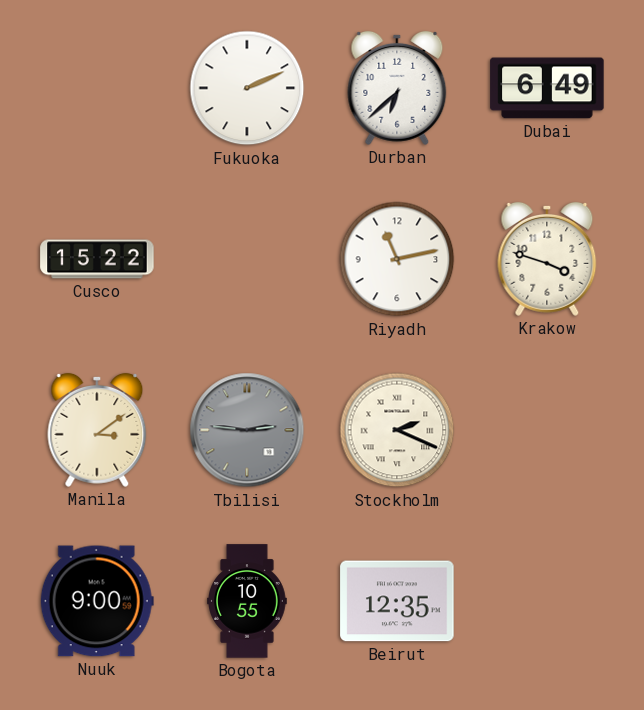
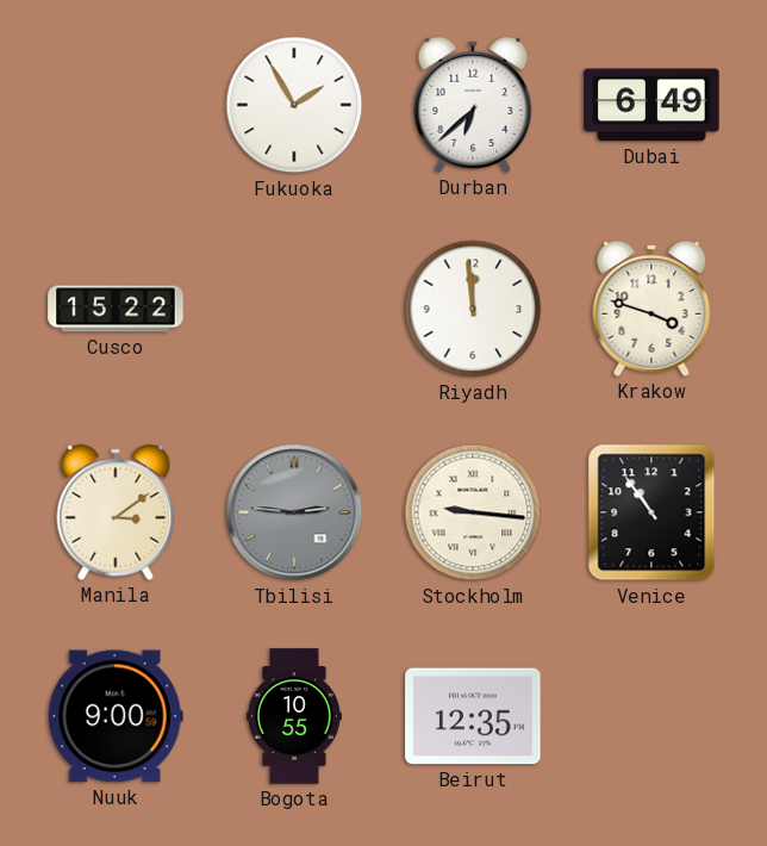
Fukuoka: 2:11 -> 1:55 (294, 105)
Riyadh: 11:13 -> 11:59 (473, 309)
Stockholm: 2:19 -> 9:16 (473, 512)
Venice: none -> 10:54 (651, 512)
